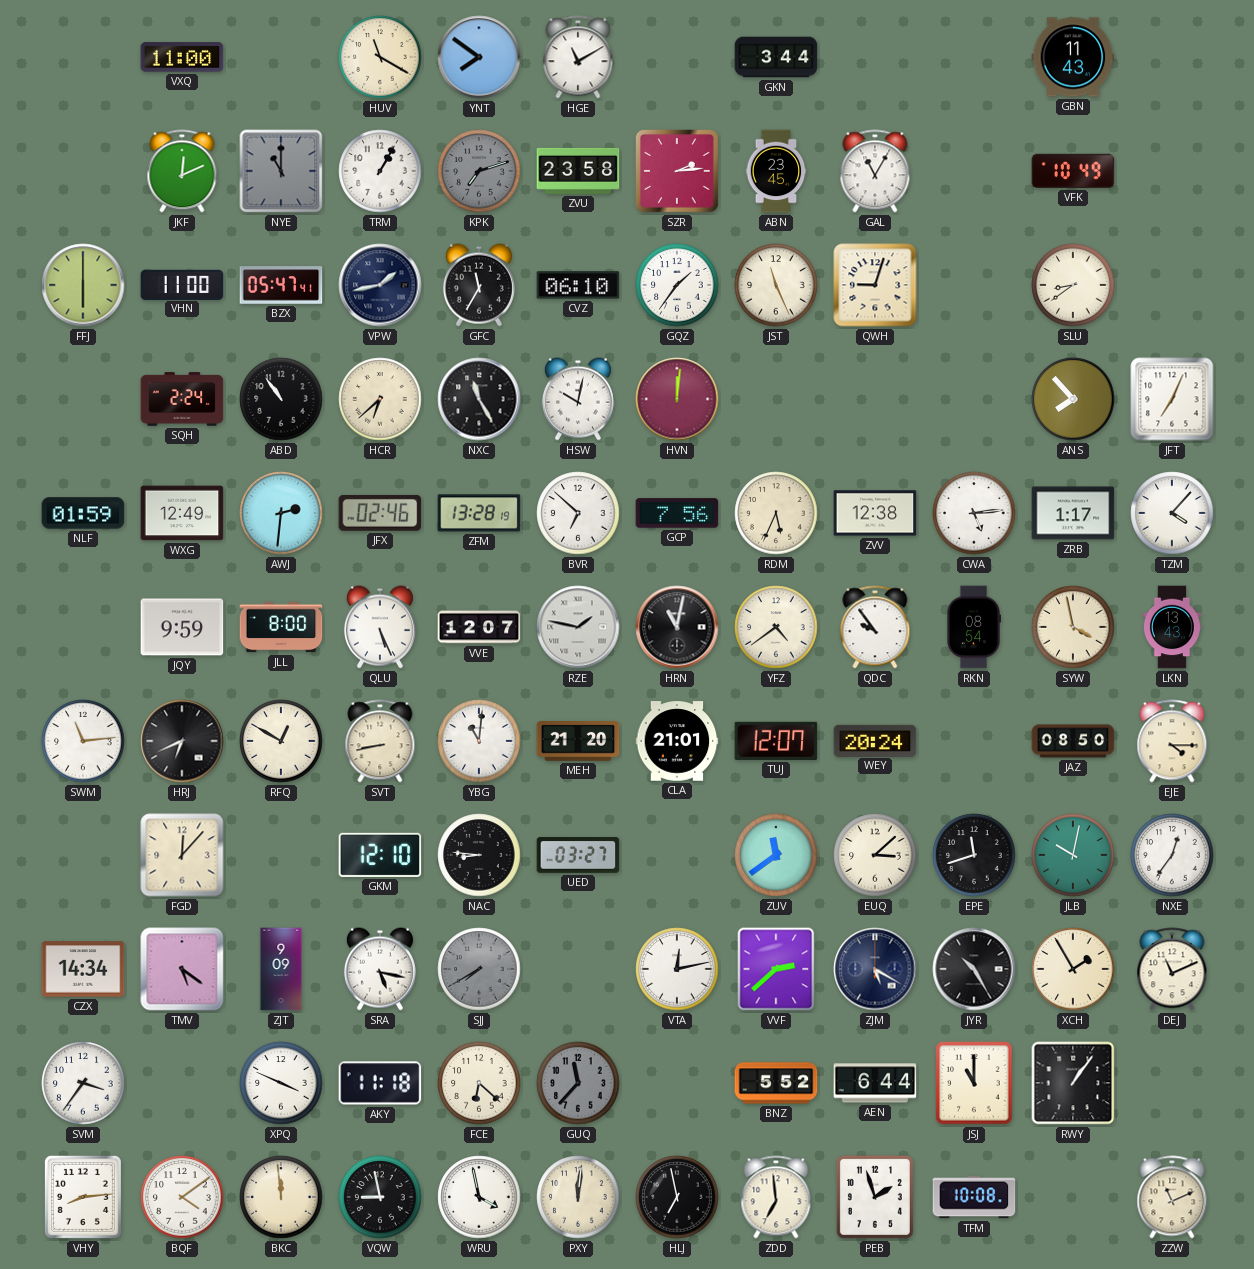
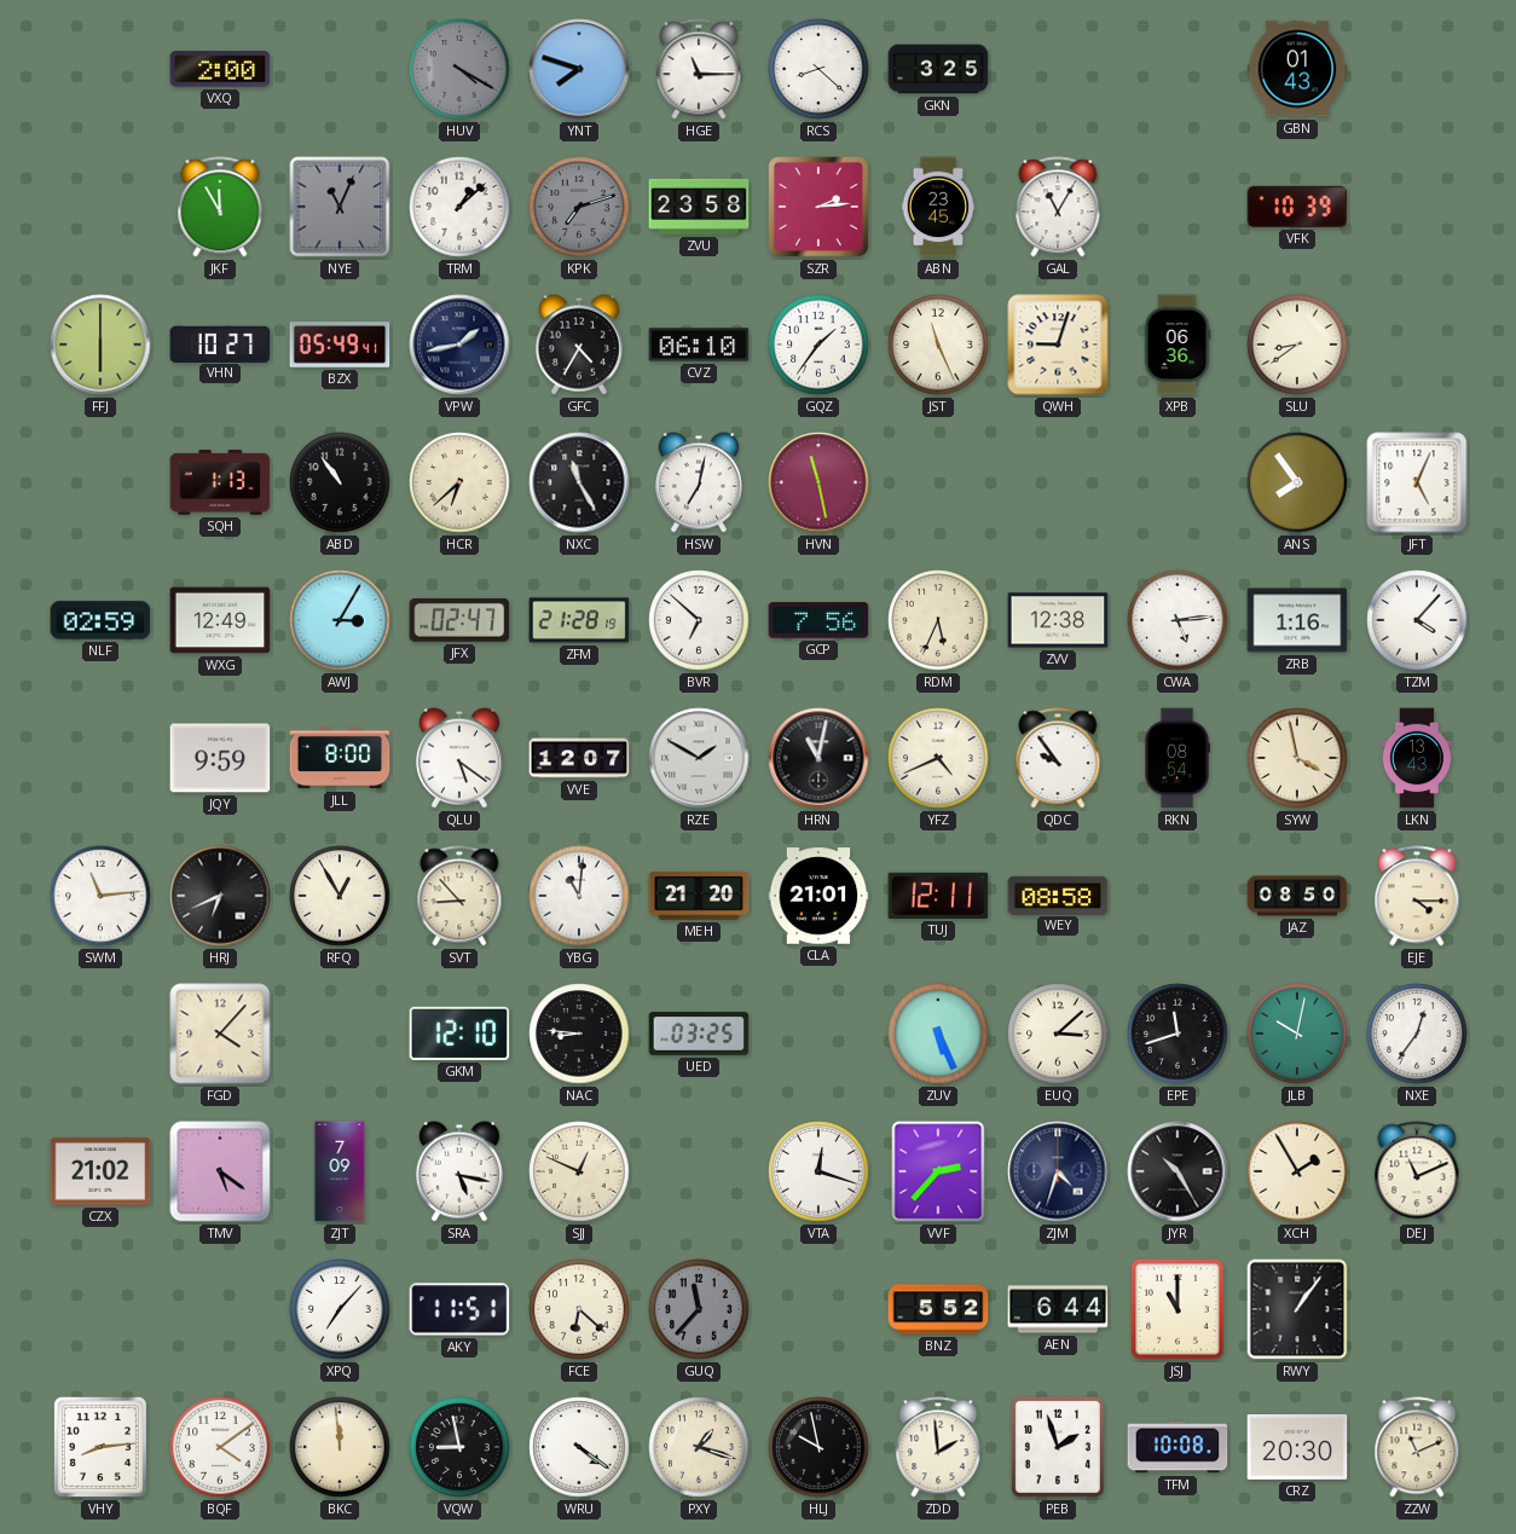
VXQ: 11:00 -> 2:00 (220, 69)
HUV: 11:20 -> 4:20 (459, 69)
HUV dial: cream -> grey (459, 69)
YNT: 7:51 -> 7:48 (579, 69)
HGE: 11:10 -> 11:15 (699, 69)
RCS: none -> 8:22 (818, 69)
GKN: 3:44 -> 3:25 (938, 69)
GBN: 11:43 -> 01:43 (1297, 69)
JKF: 12:11 -> 11:55 (220, 207)
NYE: 11:00 -> 11:04 (340, 207)
TRM: 1:05 -> 1:08 (459, 207)
VFK: 10:49 -> 10:39 (1297, 207)
VHN: 11:00 -> 10:27 (220, 343)
BZX: 05:47 -> 05:49 (340, 345)
GFC: 11:35 -> 4:35 (579, 345)
XPB: none -> 06:36 (1177, 345)
SQH: 2:24 -> 1:13 (220, 482)
HSW: 10:02 -> 7:02 (699, 482)
HVN: 12:01 -> 11:28 (818, 482)
ANS: 7:53 -> 7:54 (1297, 482)
JFT: 7:04 -> 5:04 (1417, 482)
NLF: 01:59 -> 02:59 (100, 620)
AWJ: 2:31 -> 3:05 (340, 620)
JFX: 02:46 -> 02:47 (459, 620)
ZFM: 13:28 -> 21:28 (579, 620)
ZRB: 1:17 -> 1:16 (1297, 620)
QLU: 5:26 -> 5:21 (459, 758)
RZE: 1:47 -> 1:50 (699, 758)
YFZ: 4:39 -> 4:41 (938, 758)
RFQ: 12:50 -> 12:55 (340, 896)
SVT: 8:43 -> 8:53 (459, 896)
TUJ: 12:07 -> 12:11 (938, 896)
WEY: 20:24 -> 08:58 (1058, 895)
FGD: 12:07 -> 4:07 (220, 1034)
UED: 03:27 -> 03:25 (699, 1034)
ZUV: 11:39 -> 5:26 (938, 1034)
CZX: 14:34 -> 21:02 (100, 1171)
ZJT: 9:09 -> 7:09 (340, 1171)
SJJ: 7:40 -> 12:49 (579, 1171)
SJJ dial: grey -> cream (579, 1171)
VTA: 12:13 -> 12:18 (818, 1171)
VVF: 2:38 -> 2:37 (938, 1171)
ZJM: 5:20 -> 4:33 (1058, 1171)
SVM: 3:36 -> none (83, 1083)
XPQ: 3:49 -> 7:07 (340, 1309)
AKY: 11:18 -> 11:51 (459, 1309)
WRU: 3:58 -> 4:21 (579, 1447)
PXY: 12:01 -> 1:18 (699, 1447)
HLJ: 6:58 -> 9:58 (818, 1447)
ZDD: 6:59 -> 1:59 (938, 1447)
CRZ: none -> 20:30 (1297, 1447)
